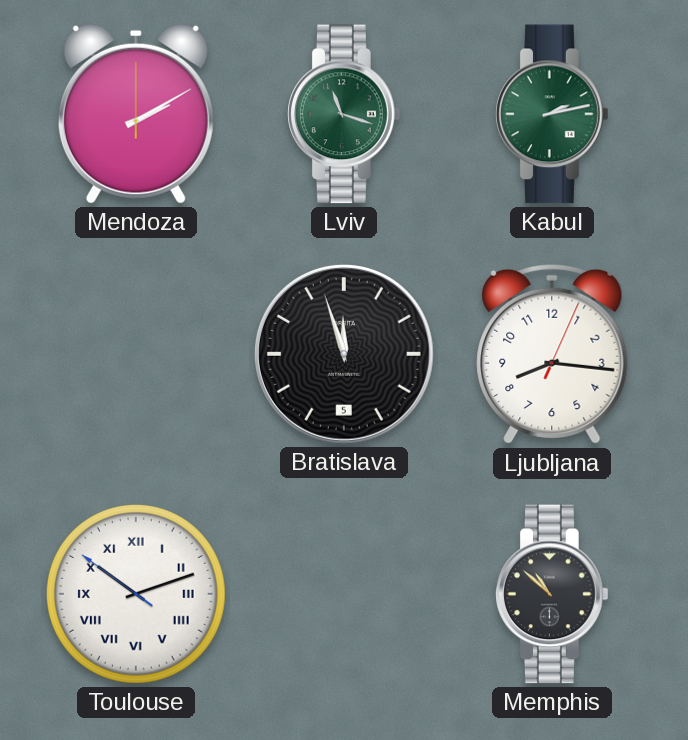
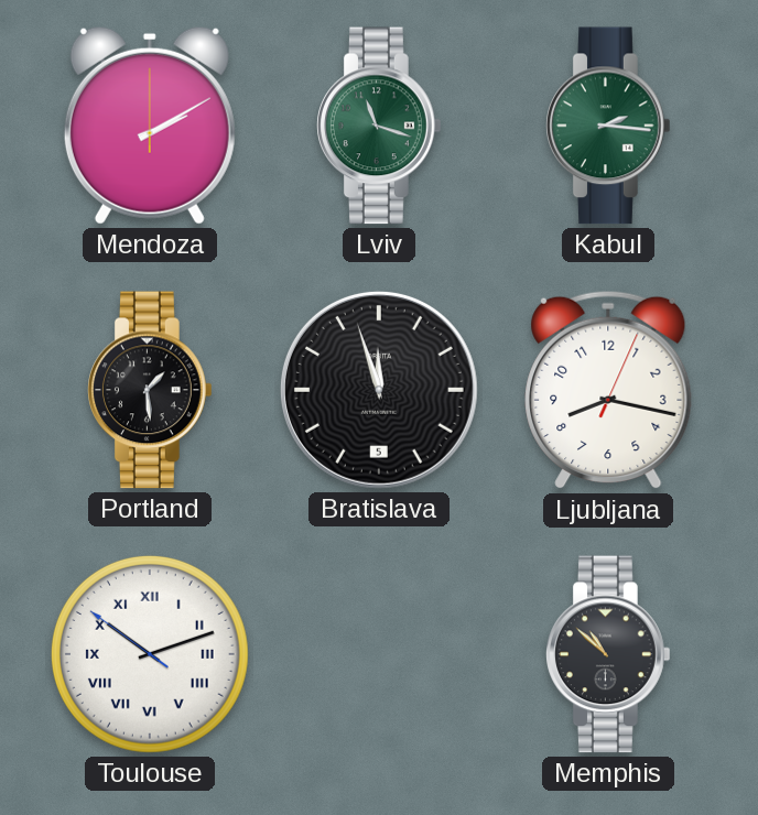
Kabul: 2:13 -> 2:16 (609, 126)
Portland: none -> 1:29 (151, 390)
Ljubljana: 8:16 -> 8:17 (608, 390)
